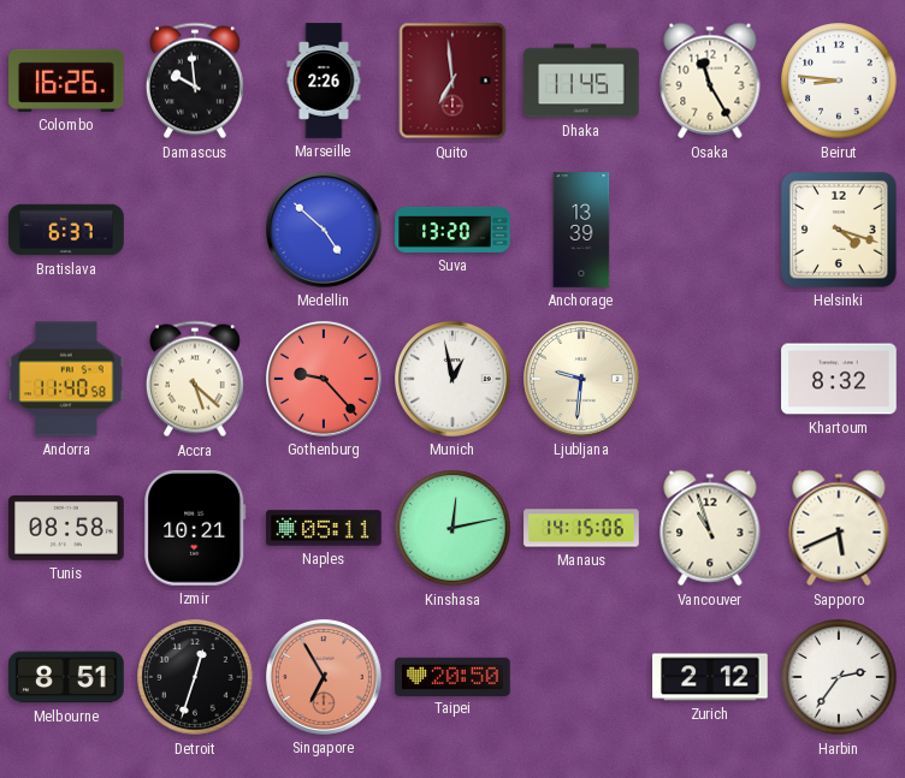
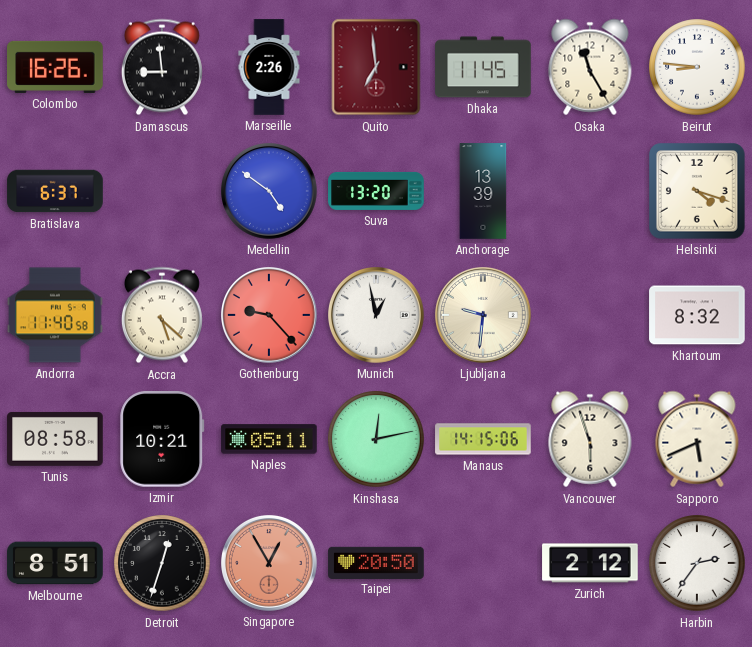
Damascus: 9:59 -> 8:59 (162, 67)
Medellin: 4:52 -> 4:51 (270, 192)
Vancouver: 10:57 -> 5:57 (590, 439)
Singapore: 6:55 -> 12:55 (270, 564)
